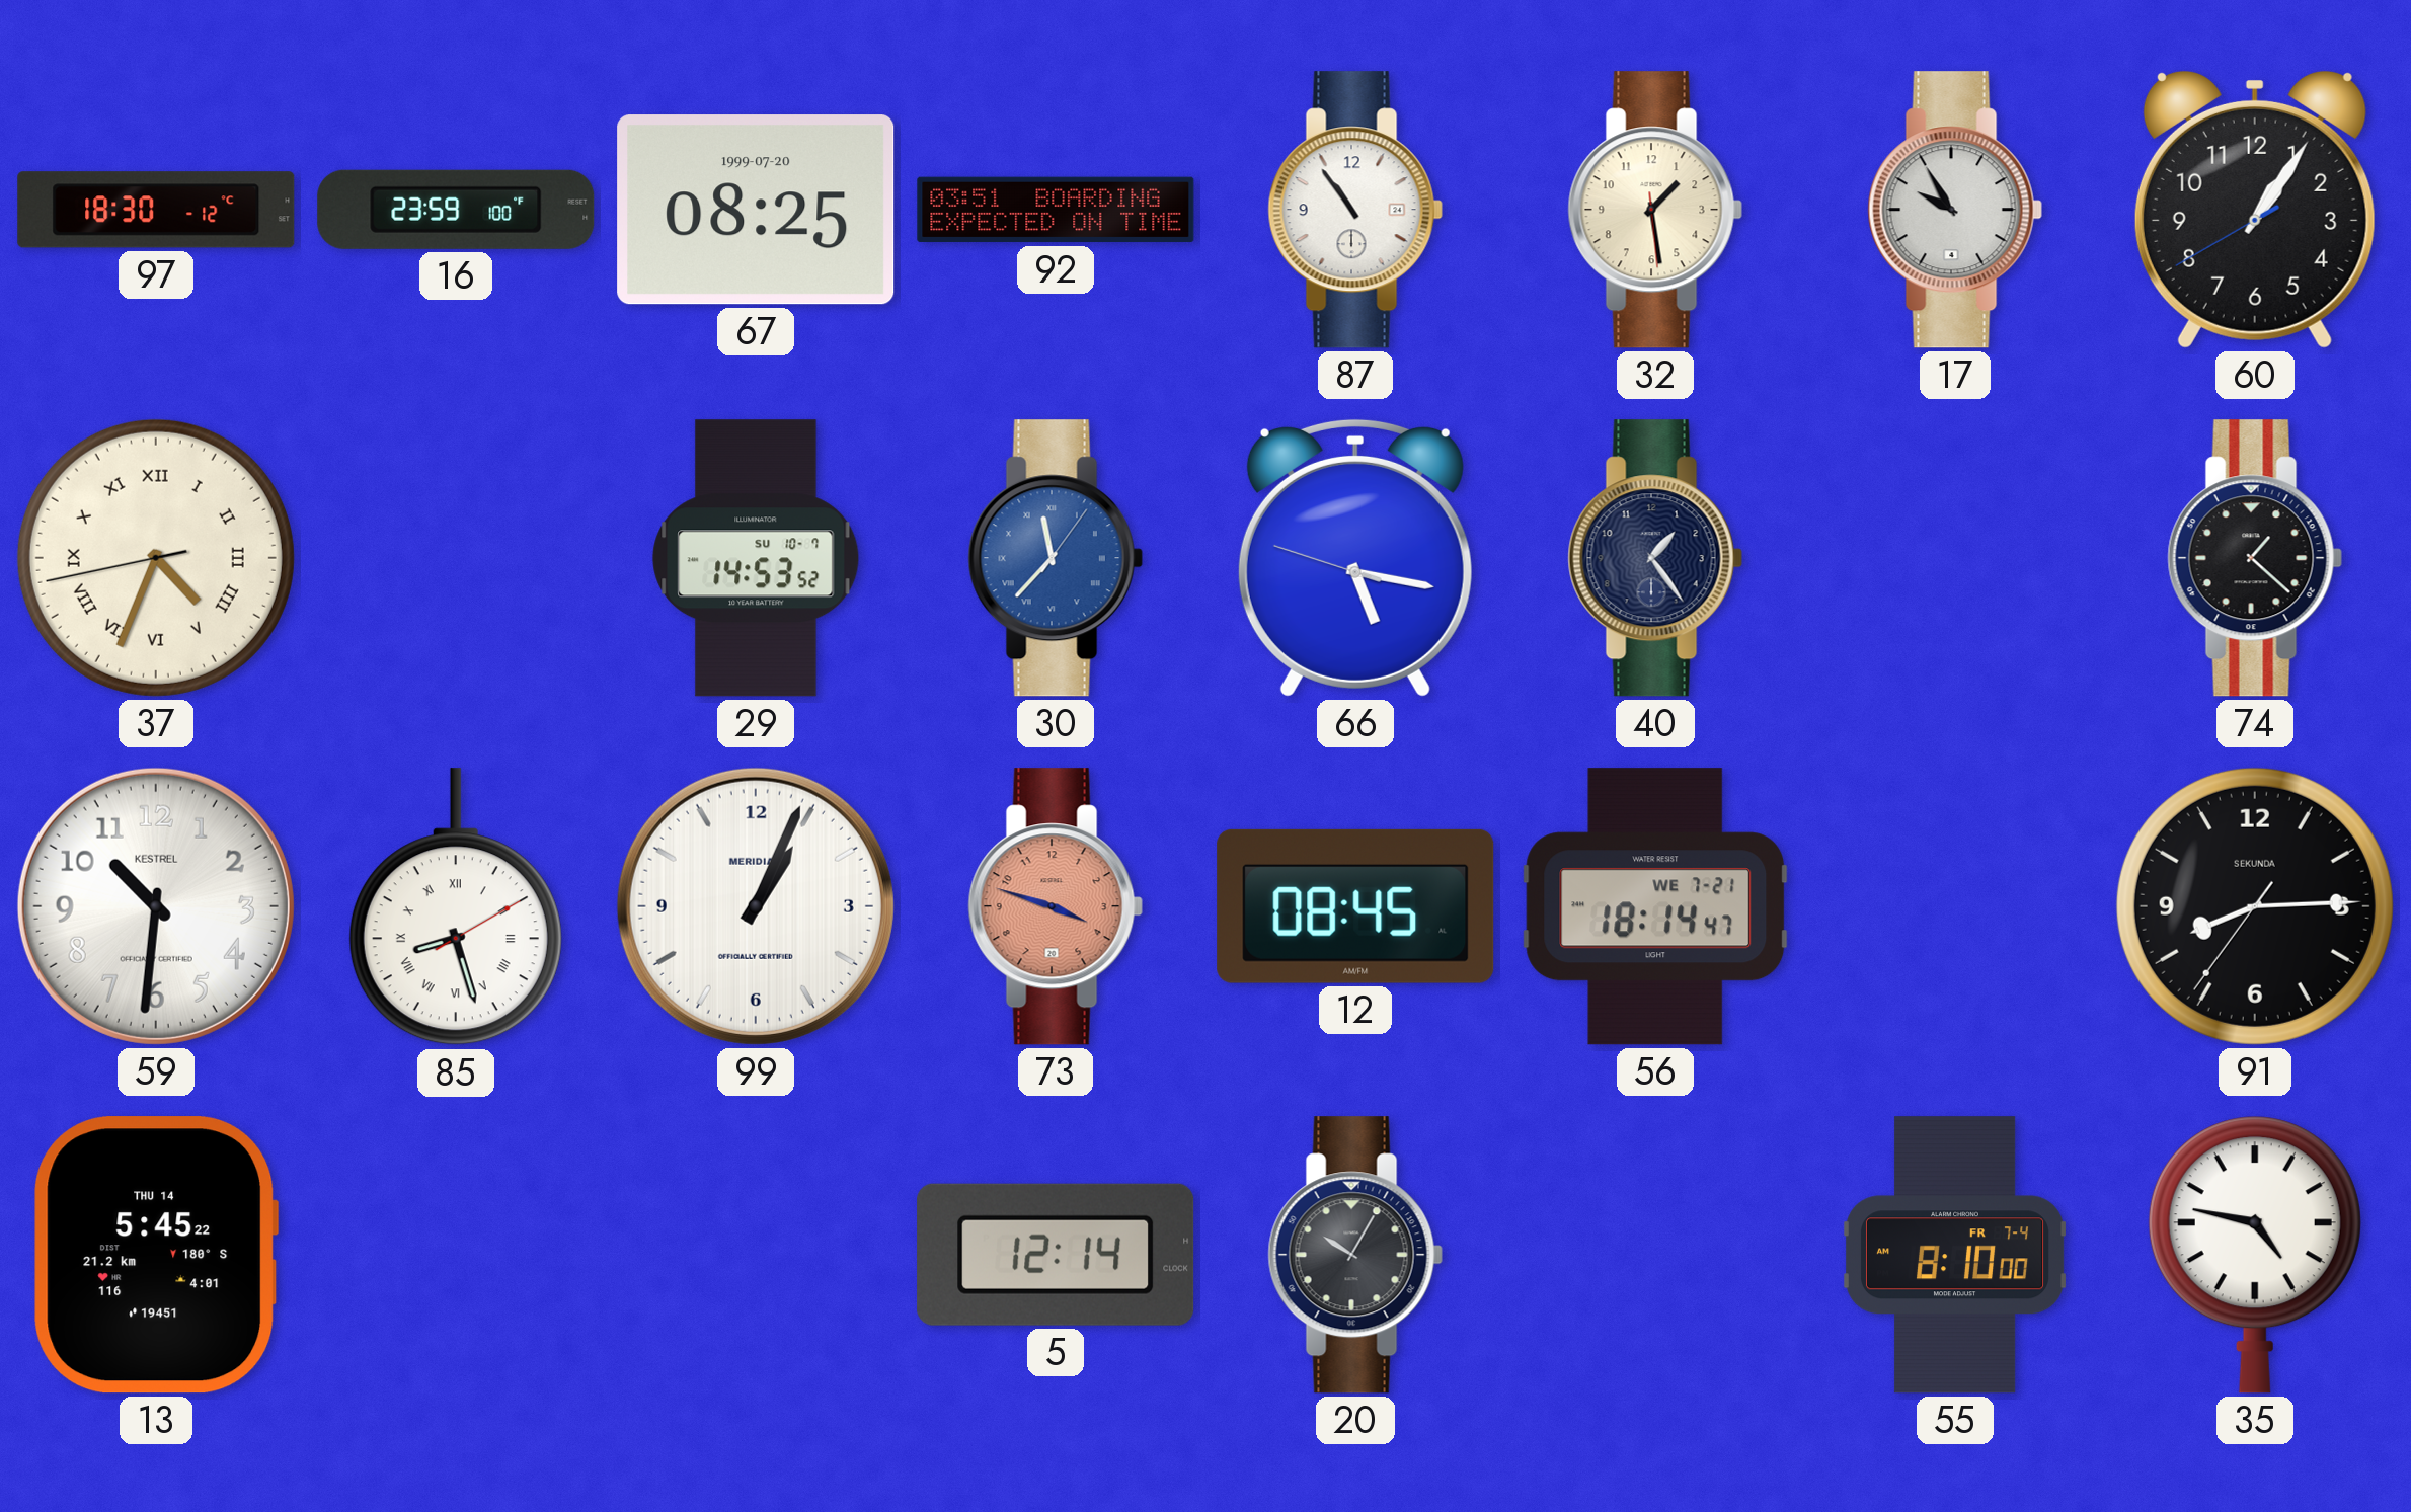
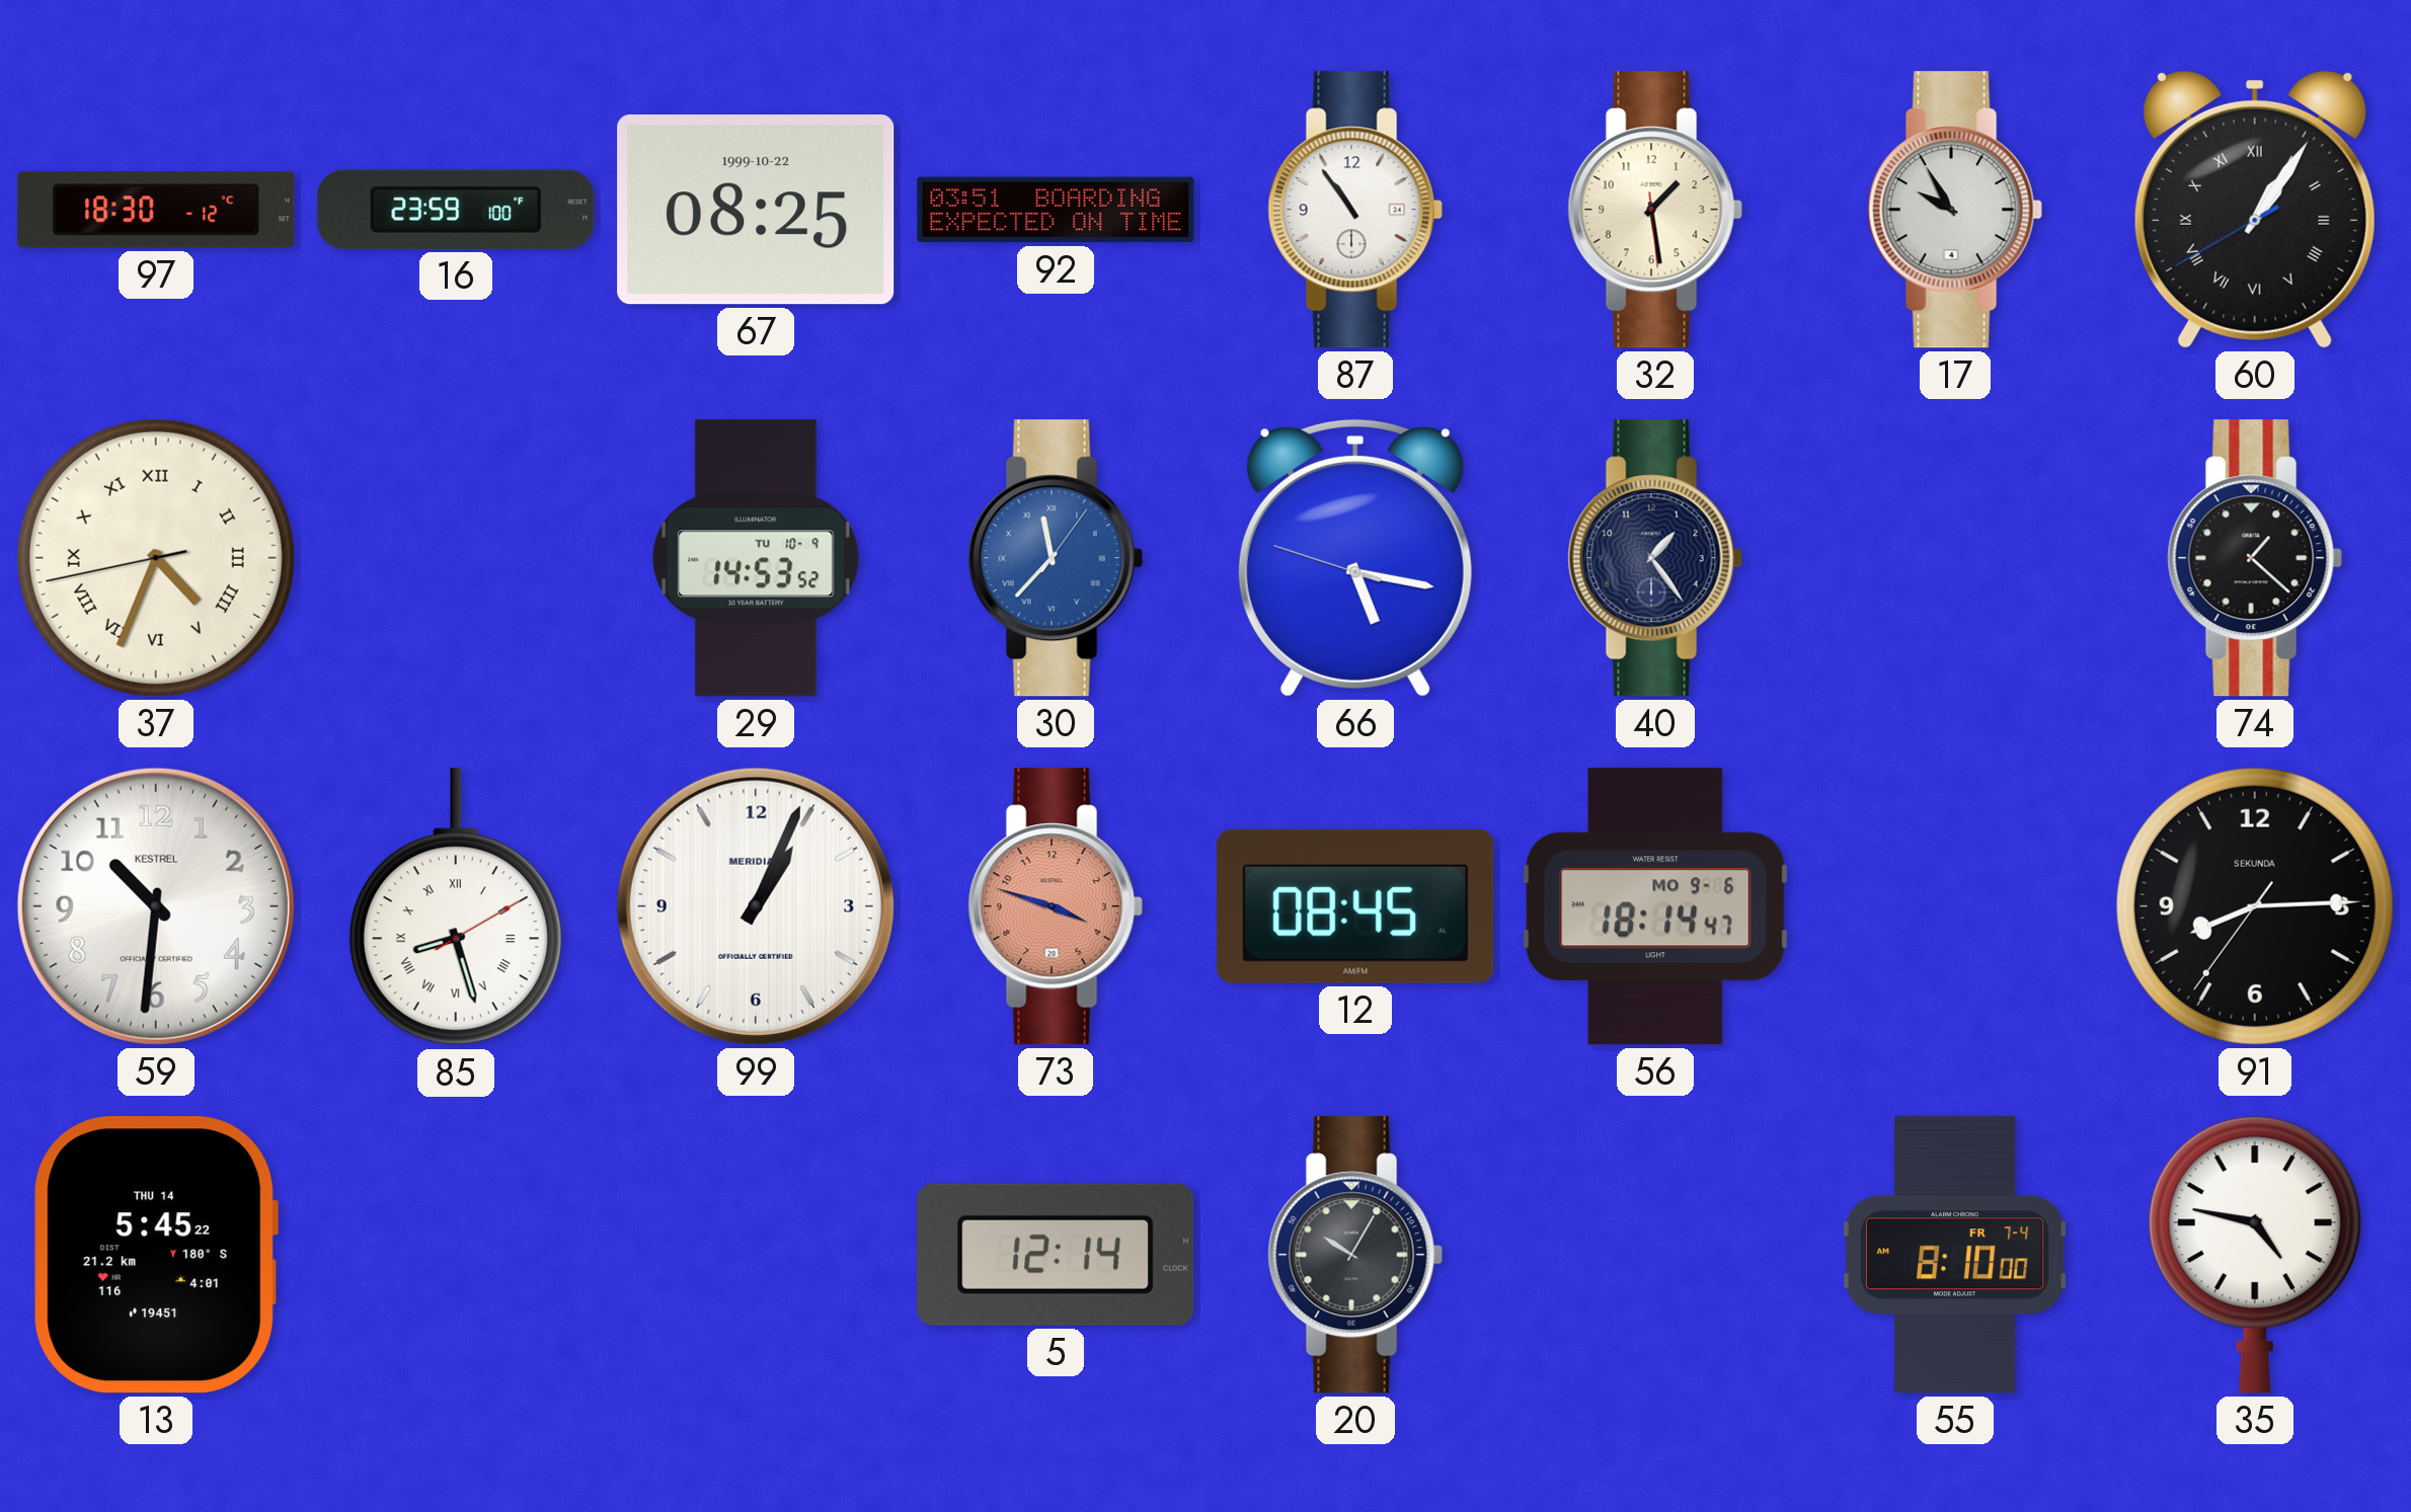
67 date: 1999-07-20 -> 1999-10-22 (756, 210)
60 numerals: Arabic -> Roman (2255, 210)
29 date: SU 10-7 -> TU 10-9 (756, 558)
56 date: WE 7-21 -> MO 9-6 (1655, 906)
